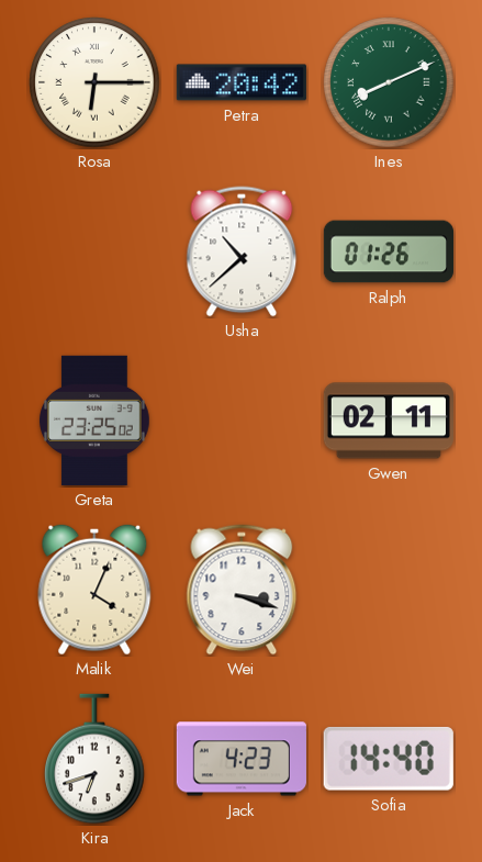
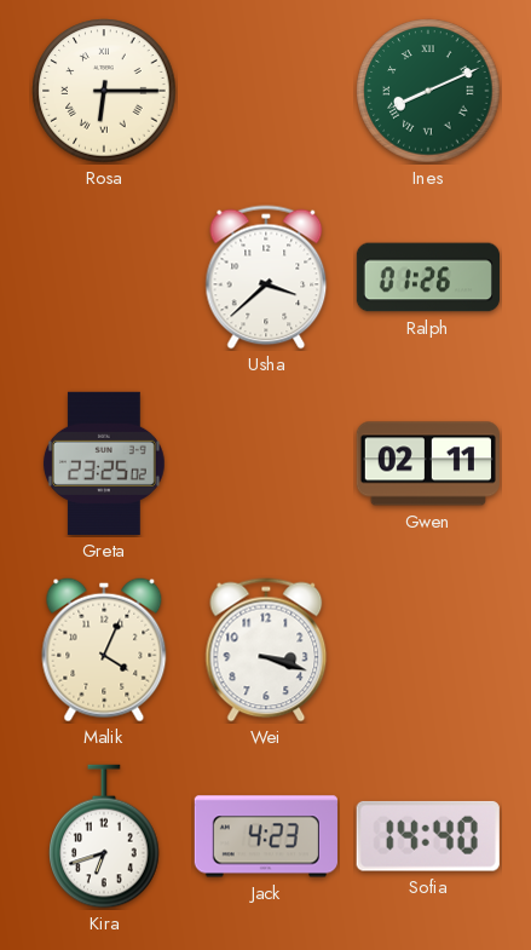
Petra: 20:42 -> none (242, 82)
Usha: 10:38 -> 3:38 (266, 277)
